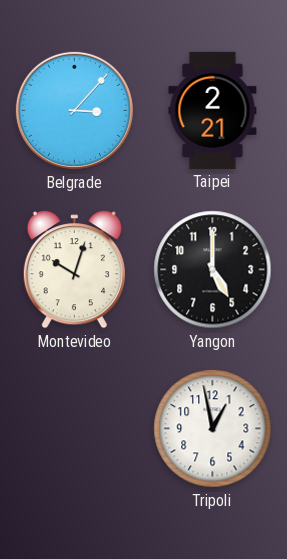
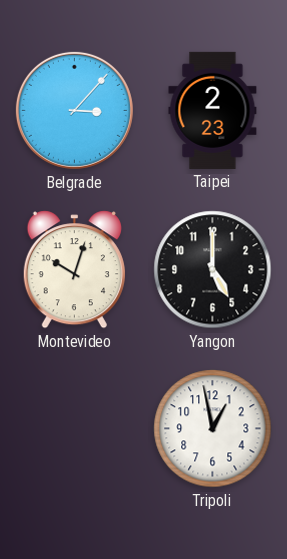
Taipei: 2:21 -> 2:23 (213, 110)
